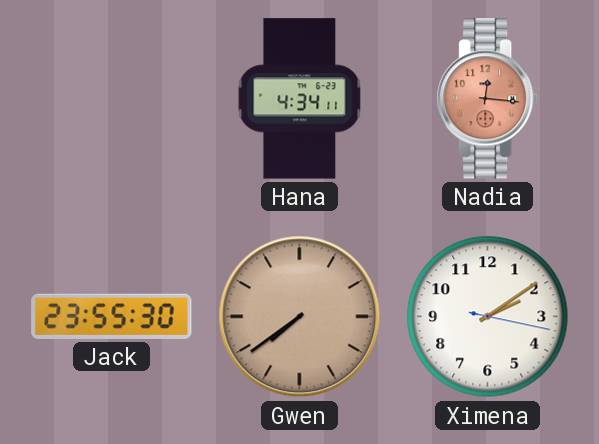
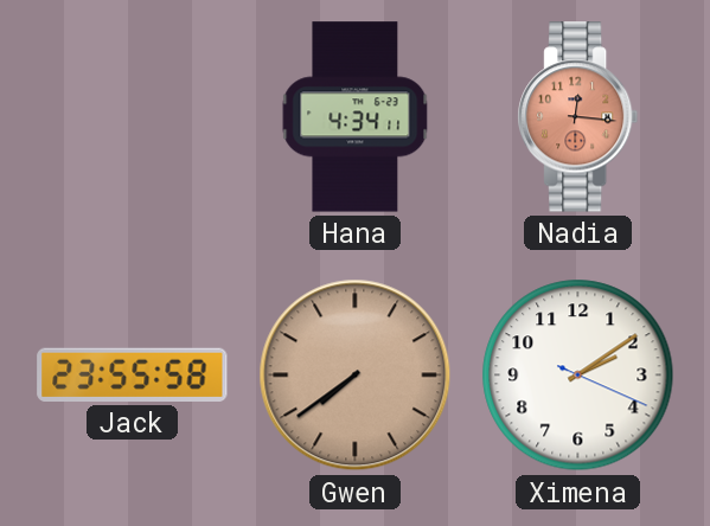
Jack: 23:55:30 -> 23:55:58 (133, 374)
Ximena: 2:09:17 -> 2:09:19 (578, 376)
